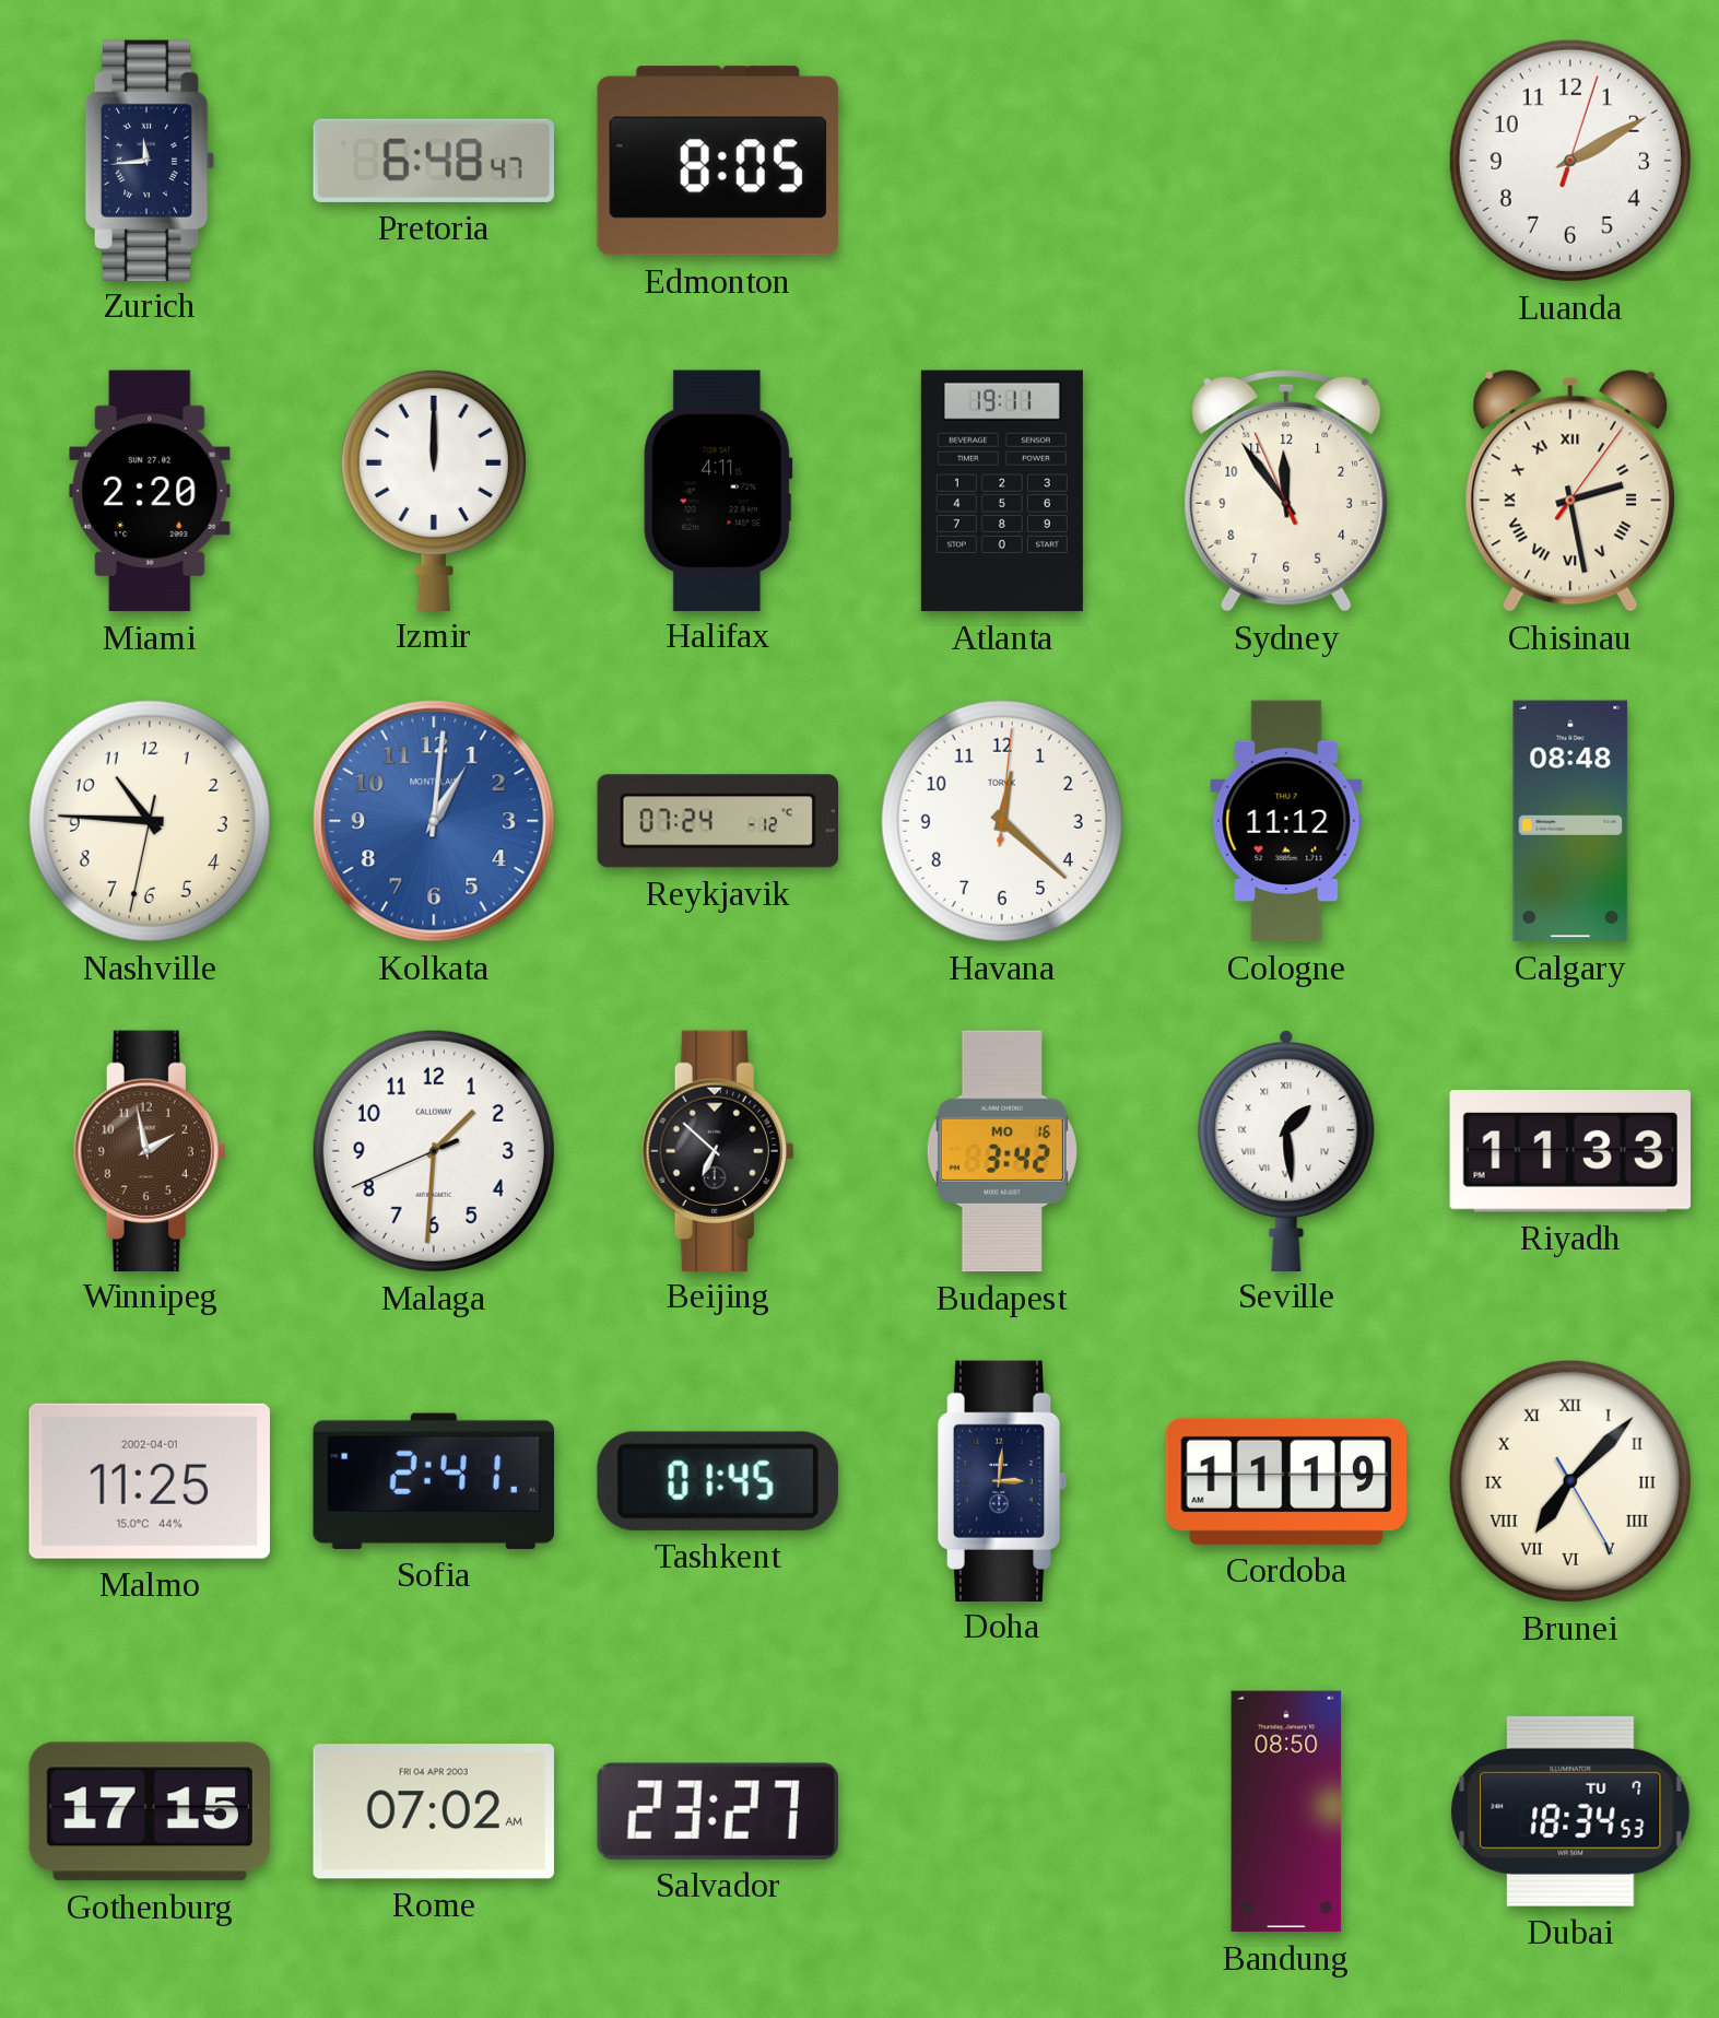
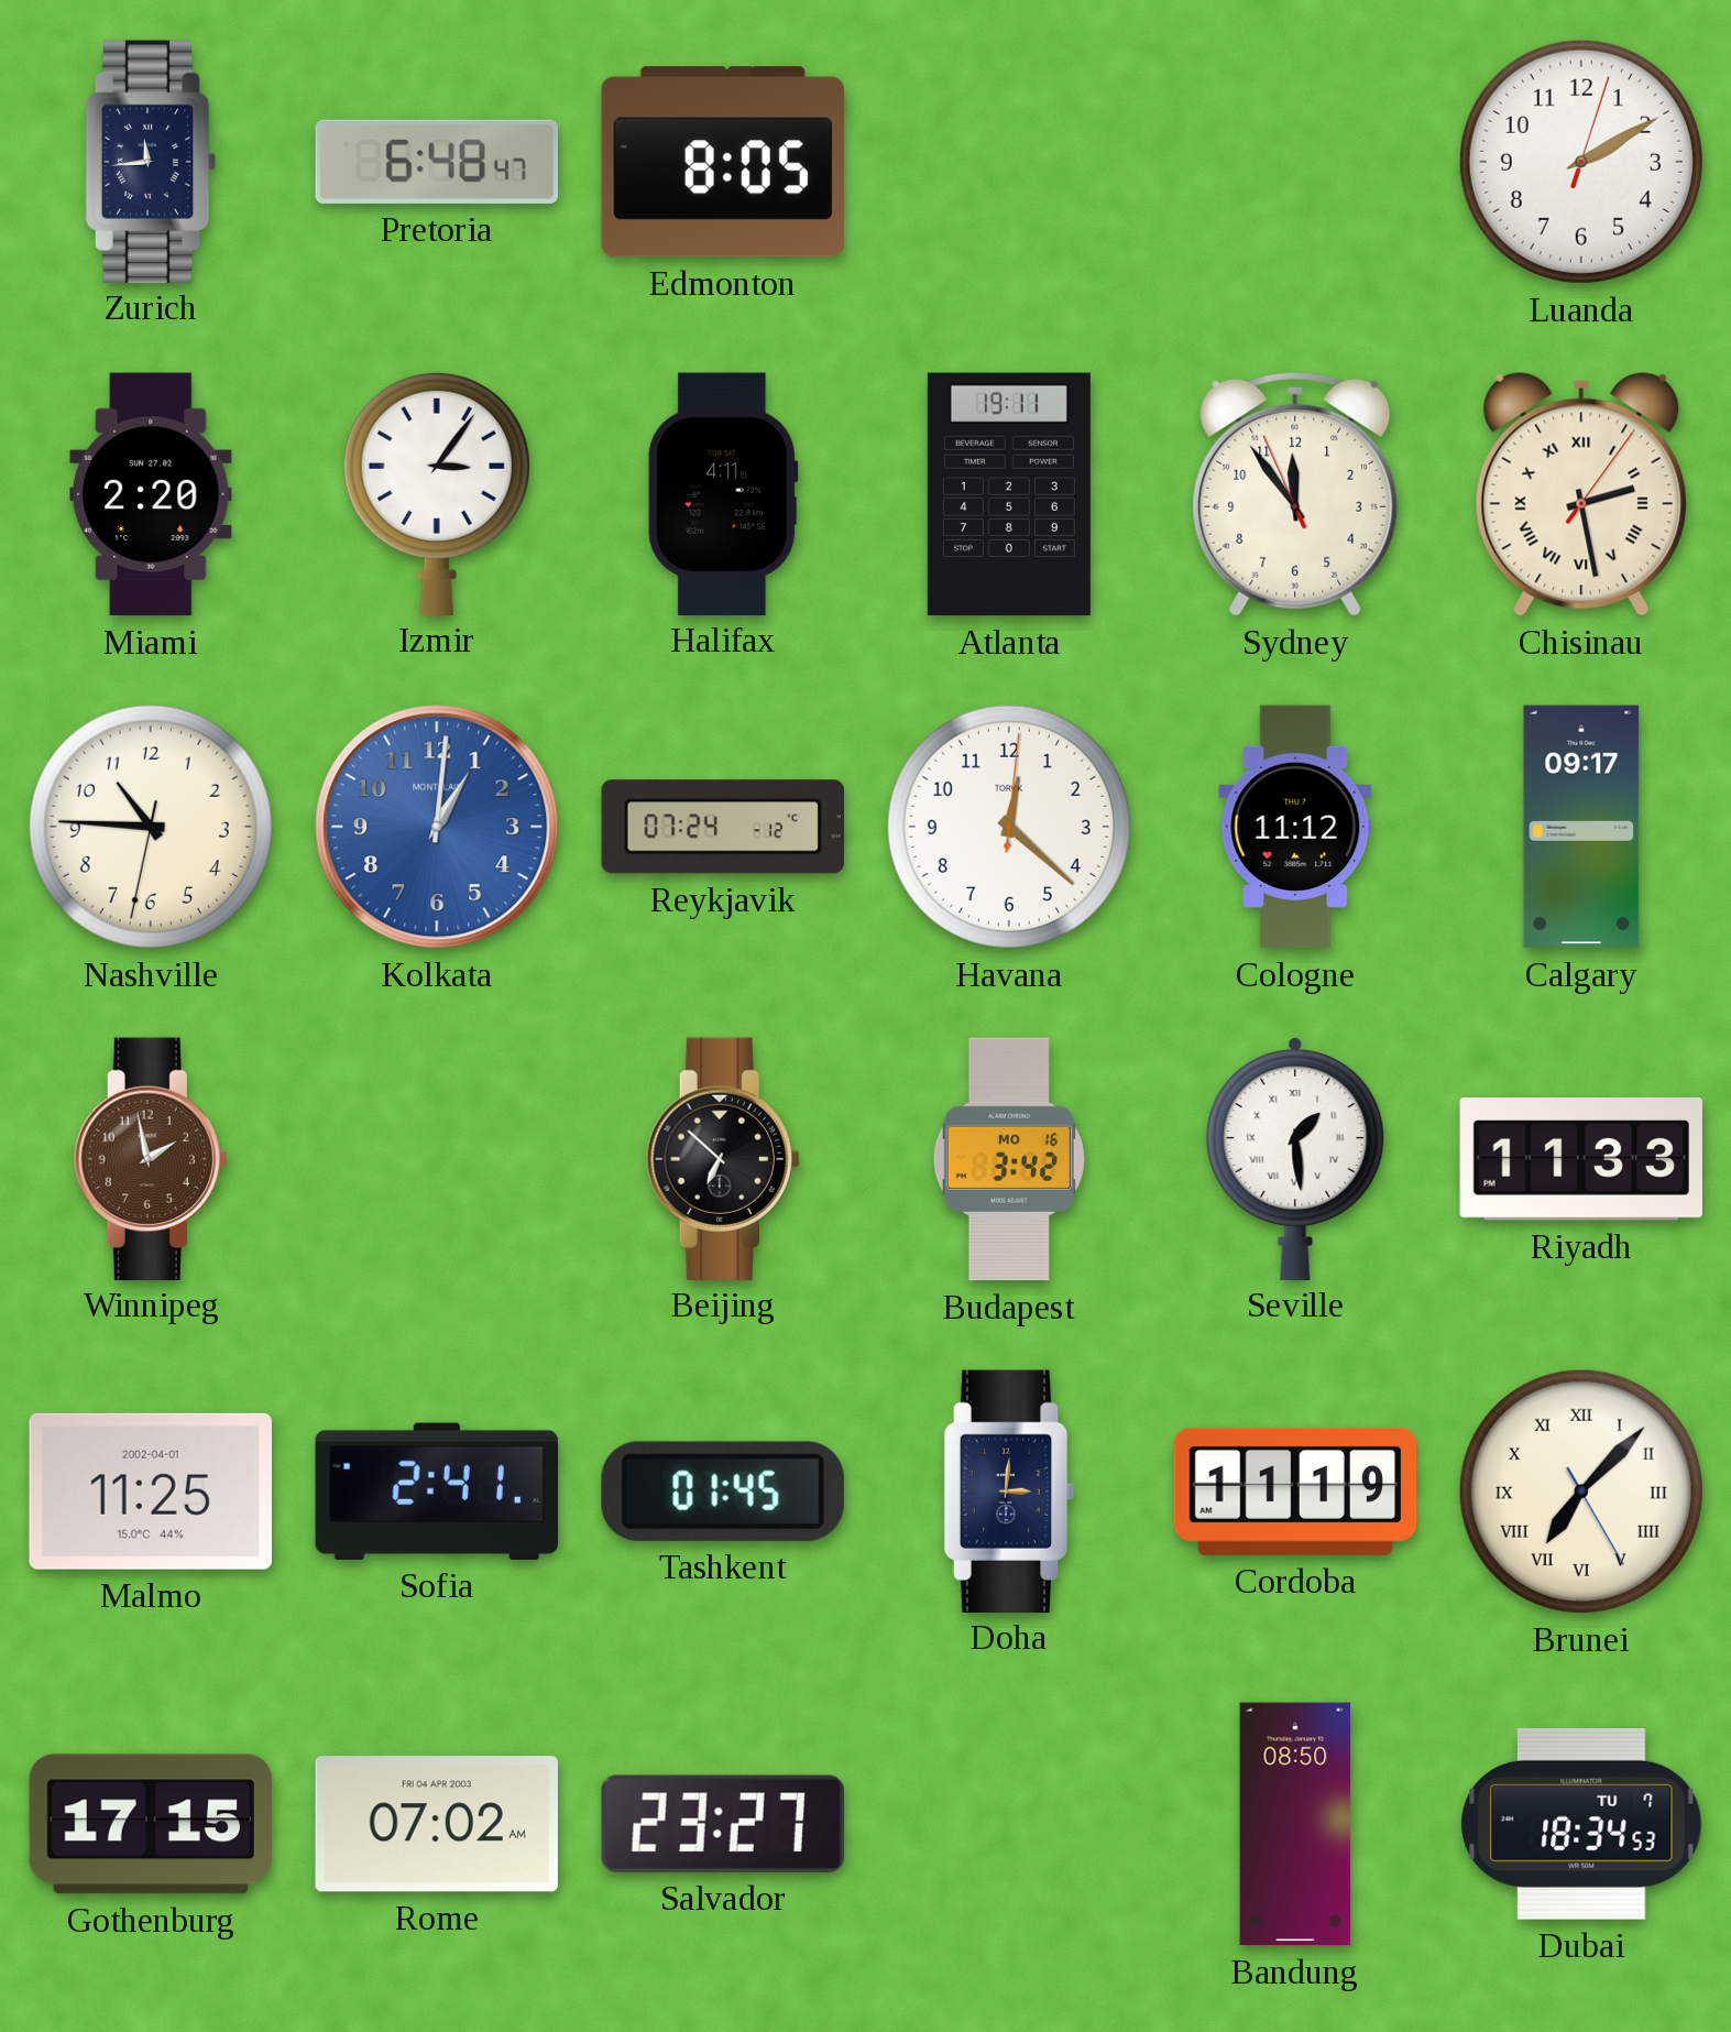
Izmir: 12:00 -> 3:06 (437, 493)
Calgary: 08:48 -> 09:17 (1581, 827)
Malaga: 1:30 -> none (434, 1151)
